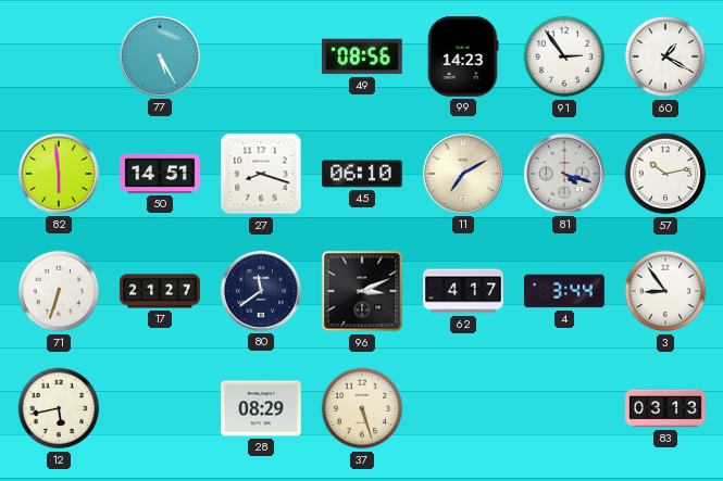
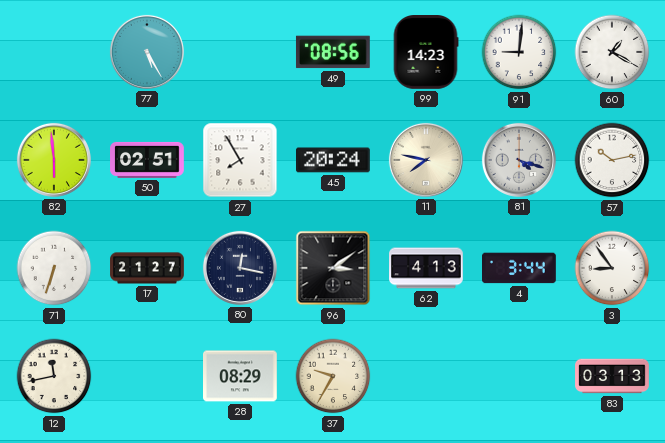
91: 2:54 -> 9:01 (519, 52)
50: 14:51 -> 02:51 (147, 160)
27: 8:18 -> 7:55 (240, 160)
45: 06:10 -> 20:24 (334, 160)
11: 7:10 -> 7:47 (426, 160)
80: 11:39 -> 12:17 (240, 268)
96: 3:11 -> 3:09 (333, 268)
62: 4:17 -> 4:13 (426, 268)
12: 5:43 -> 11:43 (54, 376)
37: 5:27 -> 9:35 (333, 376)
